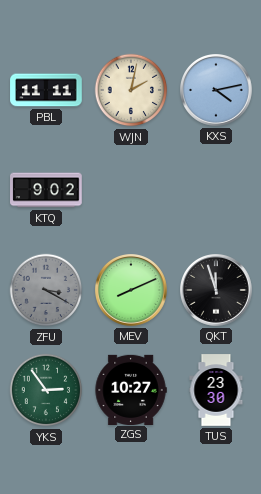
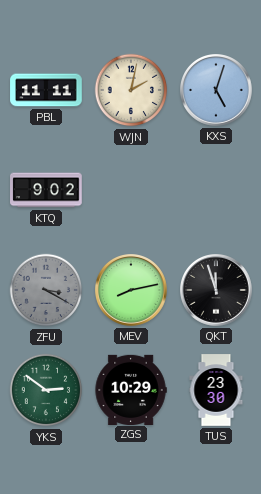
KXS: 4:13 -> 5:03 (217, 91)
MEV: 8:11 -> 8:13 (132, 291)
YKS: 2:54 -> 2:51 (46, 390)
ZGS: 10:27 -> 10:29 (131, 389)
